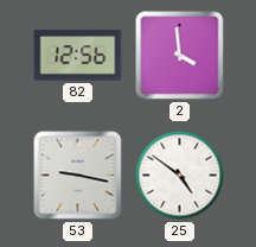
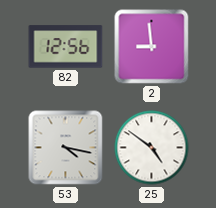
2: 3:59 -> 8:59 (152, 47)
53: 9:17 -> 4:17 (66, 148)
